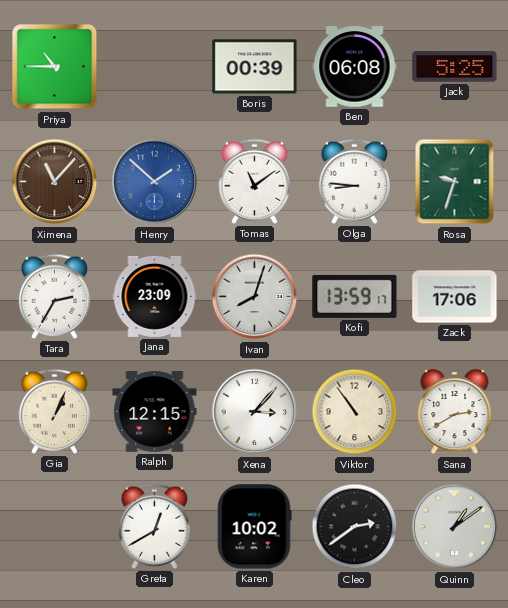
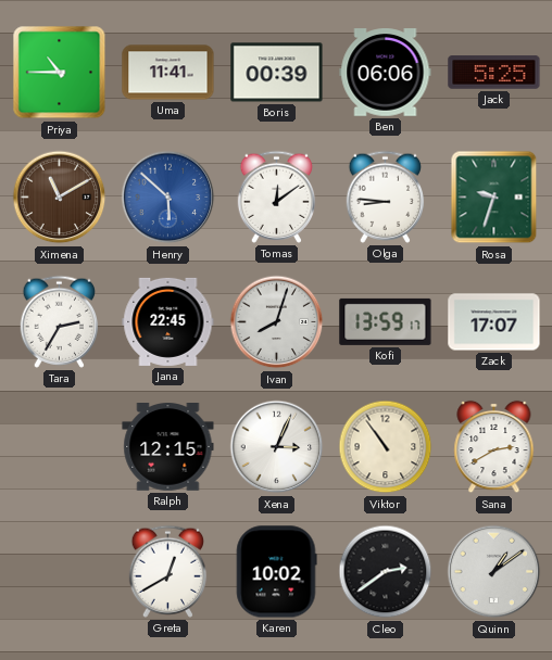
Uma: none -> 11:41 (168, 73)
Ben: 06:08 -> 06:06 (386, 73)
Ximena: 11:07 -> 11:10 (60, 198)
Henry: 1:52 -> 5:52 (168, 198)
Tomas: 11:09 -> 12:09 (277, 196)
Jana: 23:09 -> 22:45 (168, 321)
Zack: 17:06 -> 17:07 (494, 322)
Gia: 1:04 -> none (55, 411)
Xena: 3:07 -> 3:04 (277, 447)
